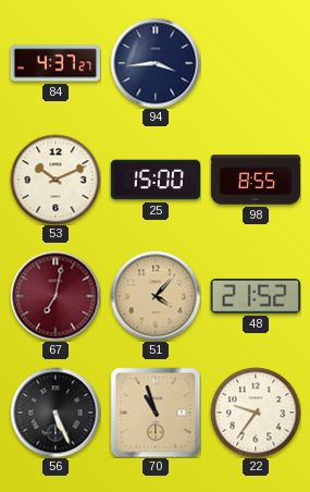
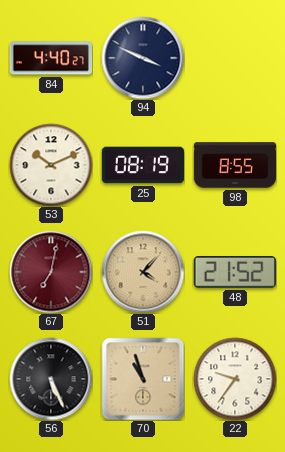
84: 4:37 -> 4:40 (50, 58)
94: 3:44 -> 3:49 (143, 58)
25: 15:00 -> 08:19 (142, 165)
